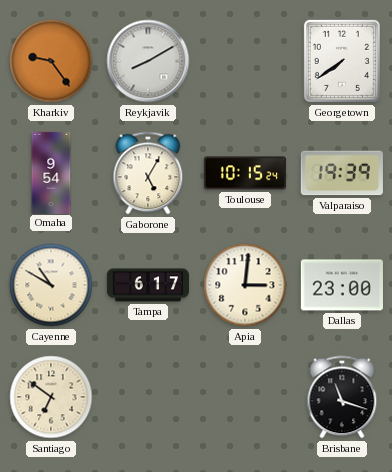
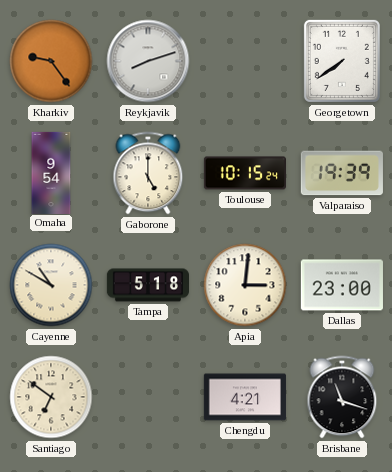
Reykjavik: 8:10 -> 8:12 (148, 61)
Gaborone: 5:05 -> 5:00 (148, 173)
Tampa: 6:17 -> 5:18 (147, 285)
Chengdu: none -> 4:21 (245, 397)
